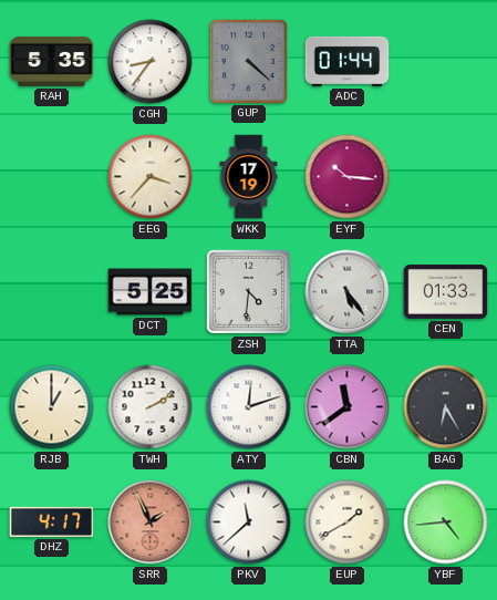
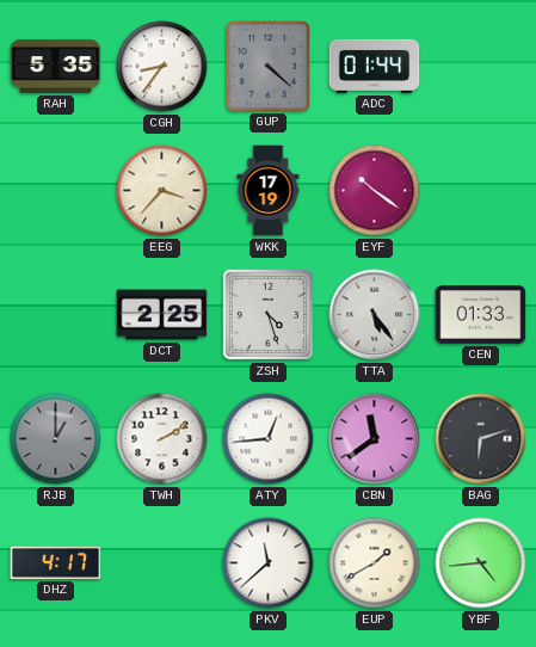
EYF: 10:16 -> 10:21 (375, 191)
DCT: 5:25 -> 2:25 (162, 315)
ZSH: 4:31 -> 4:27 (267, 314)
RJB dial: cream -> grey (56, 439)
ATY: 12:12 -> 12:44 (269, 439)
BAG: 6:25 -> 6:12 (481, 439)
SRR: 1:56 -> none (151, 523)
